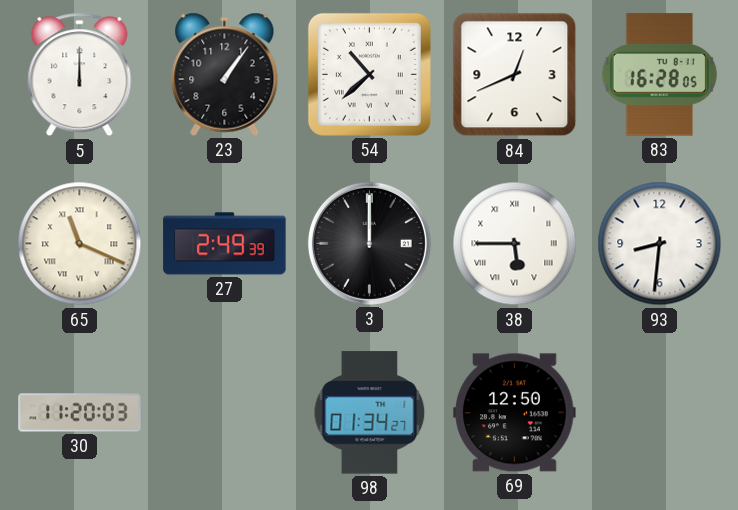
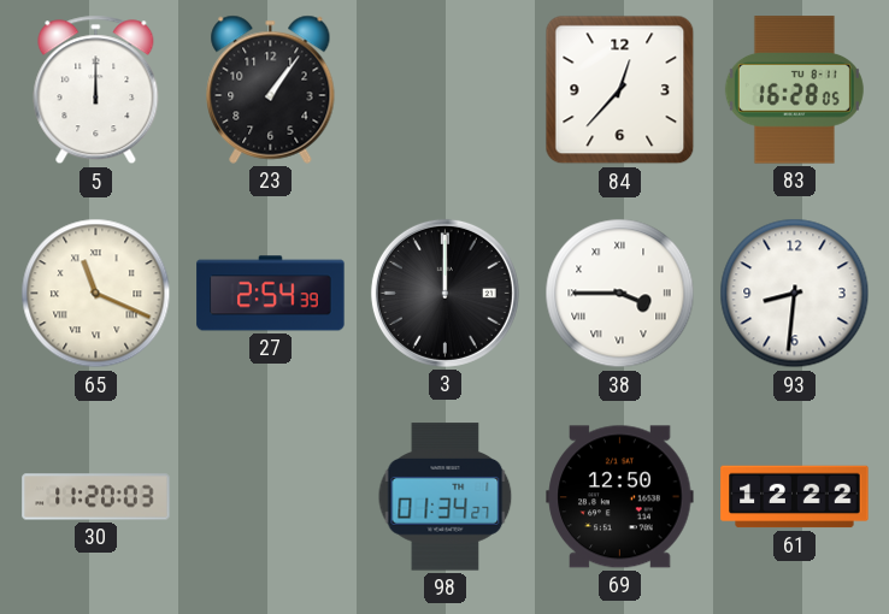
54: 10:38 -> none (369, 74)
84: 12:41 -> 12:37 (620, 90)
27: 2:49 -> 2:54 (271, 294)
38: 5:45 -> 3:45 (620, 294)
61: none -> 12:22 (795, 497)
